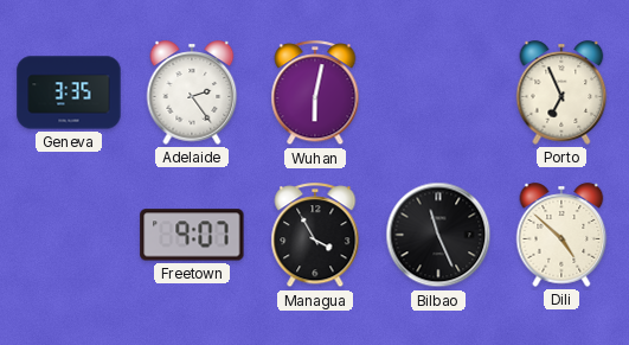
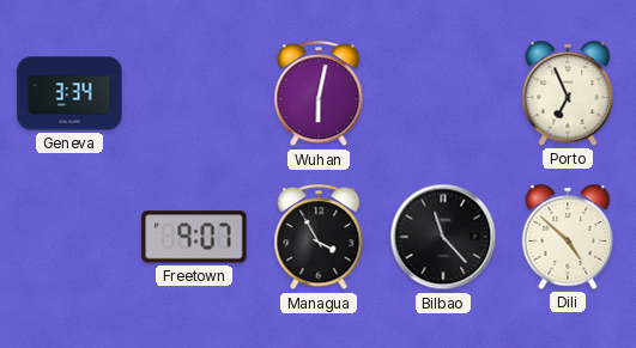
Geneva: 3:35 -> 3:34 (69, 93)
Adelaide: 2:24 -> none (192, 92)
Bilbao: 11:26 -> 11:23 (443, 237)
